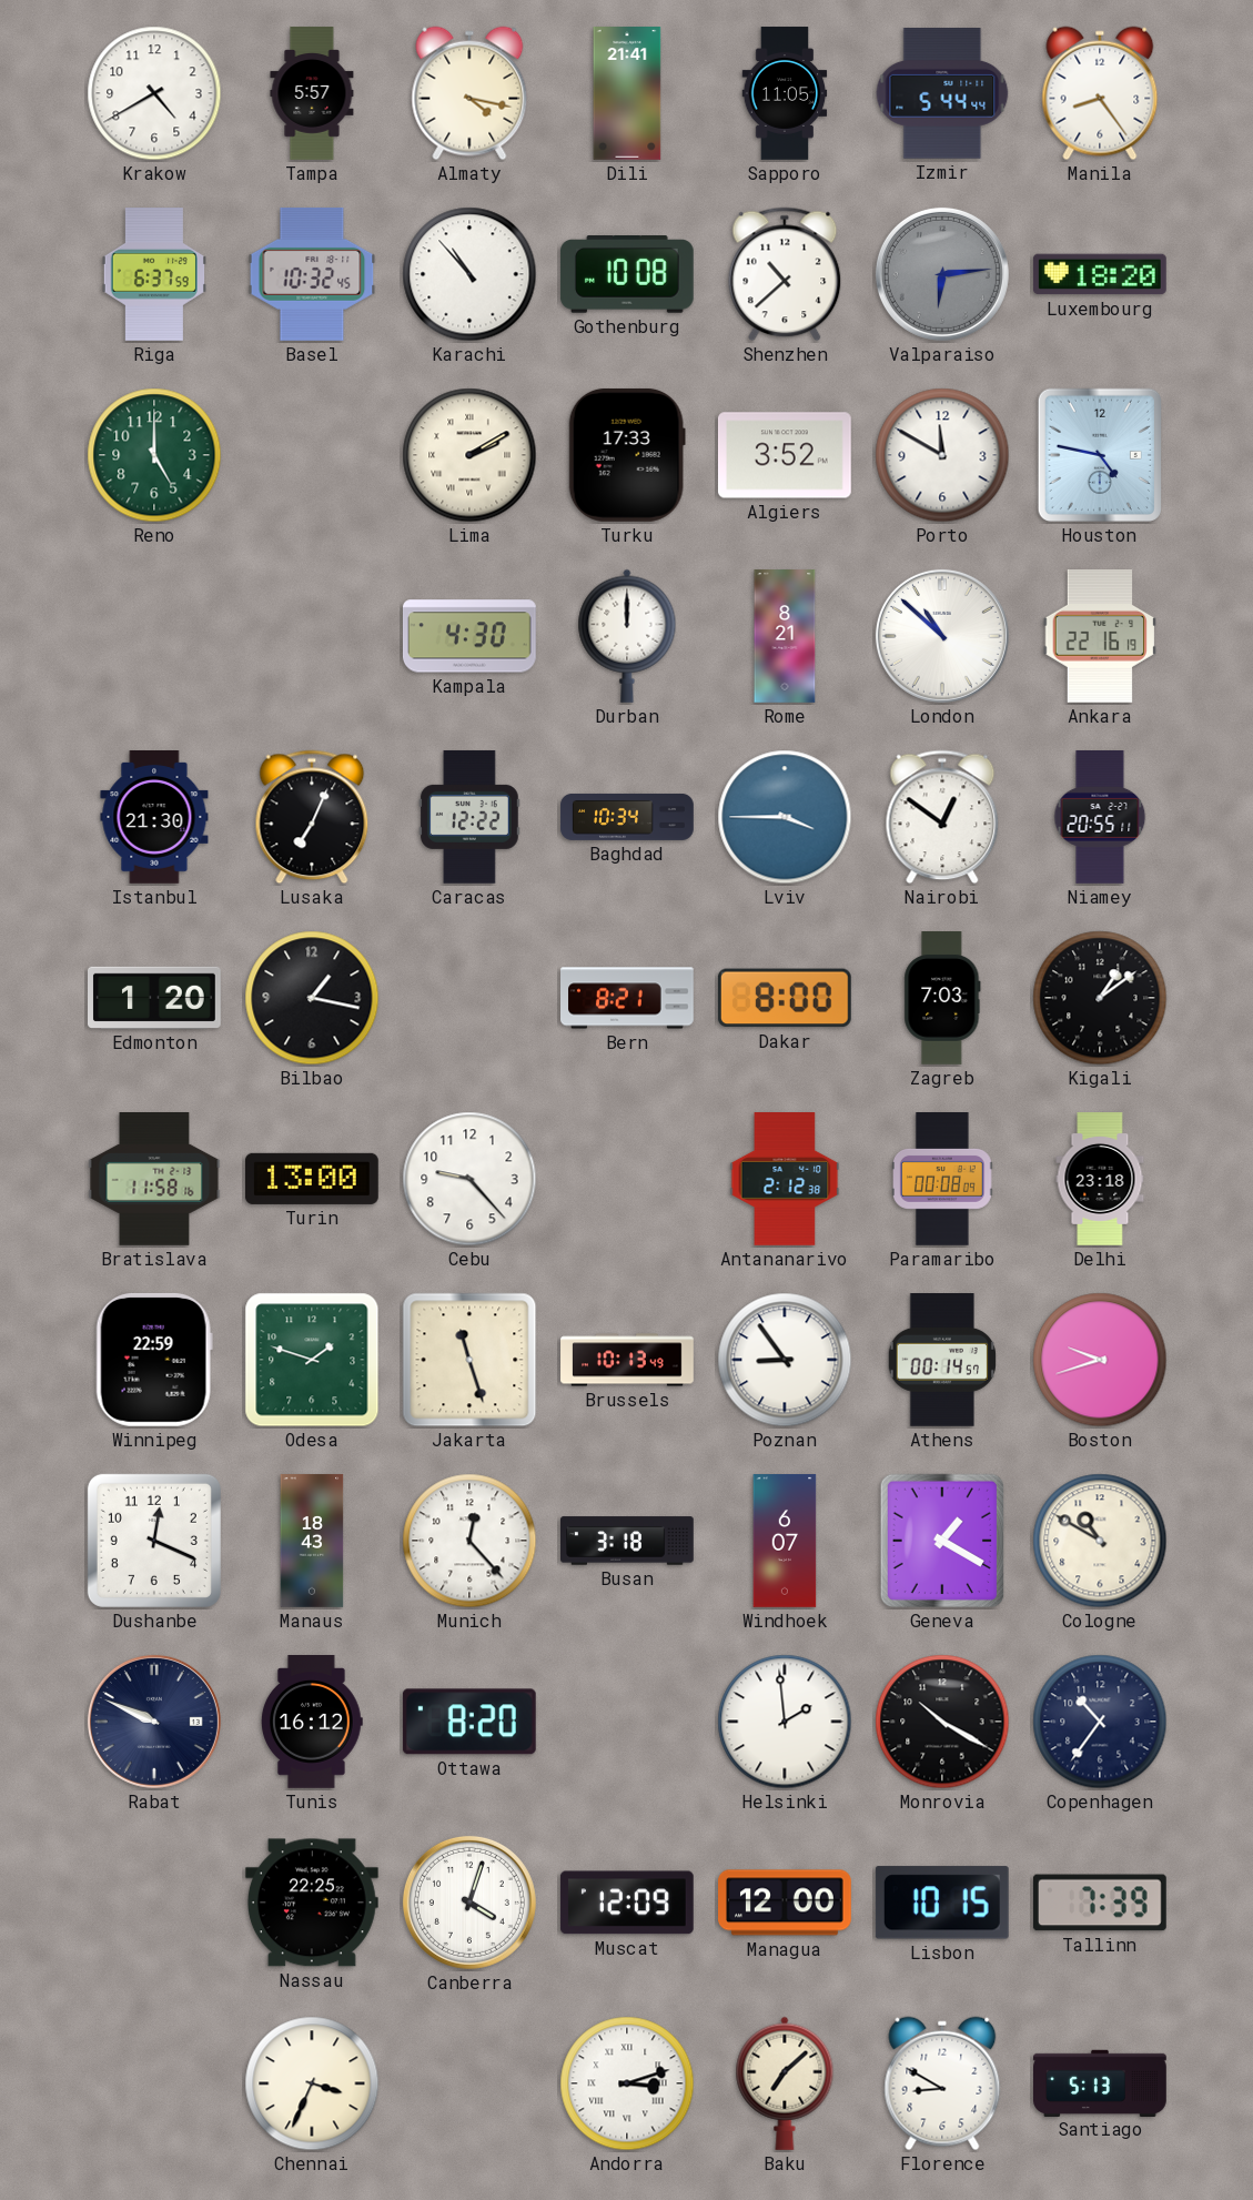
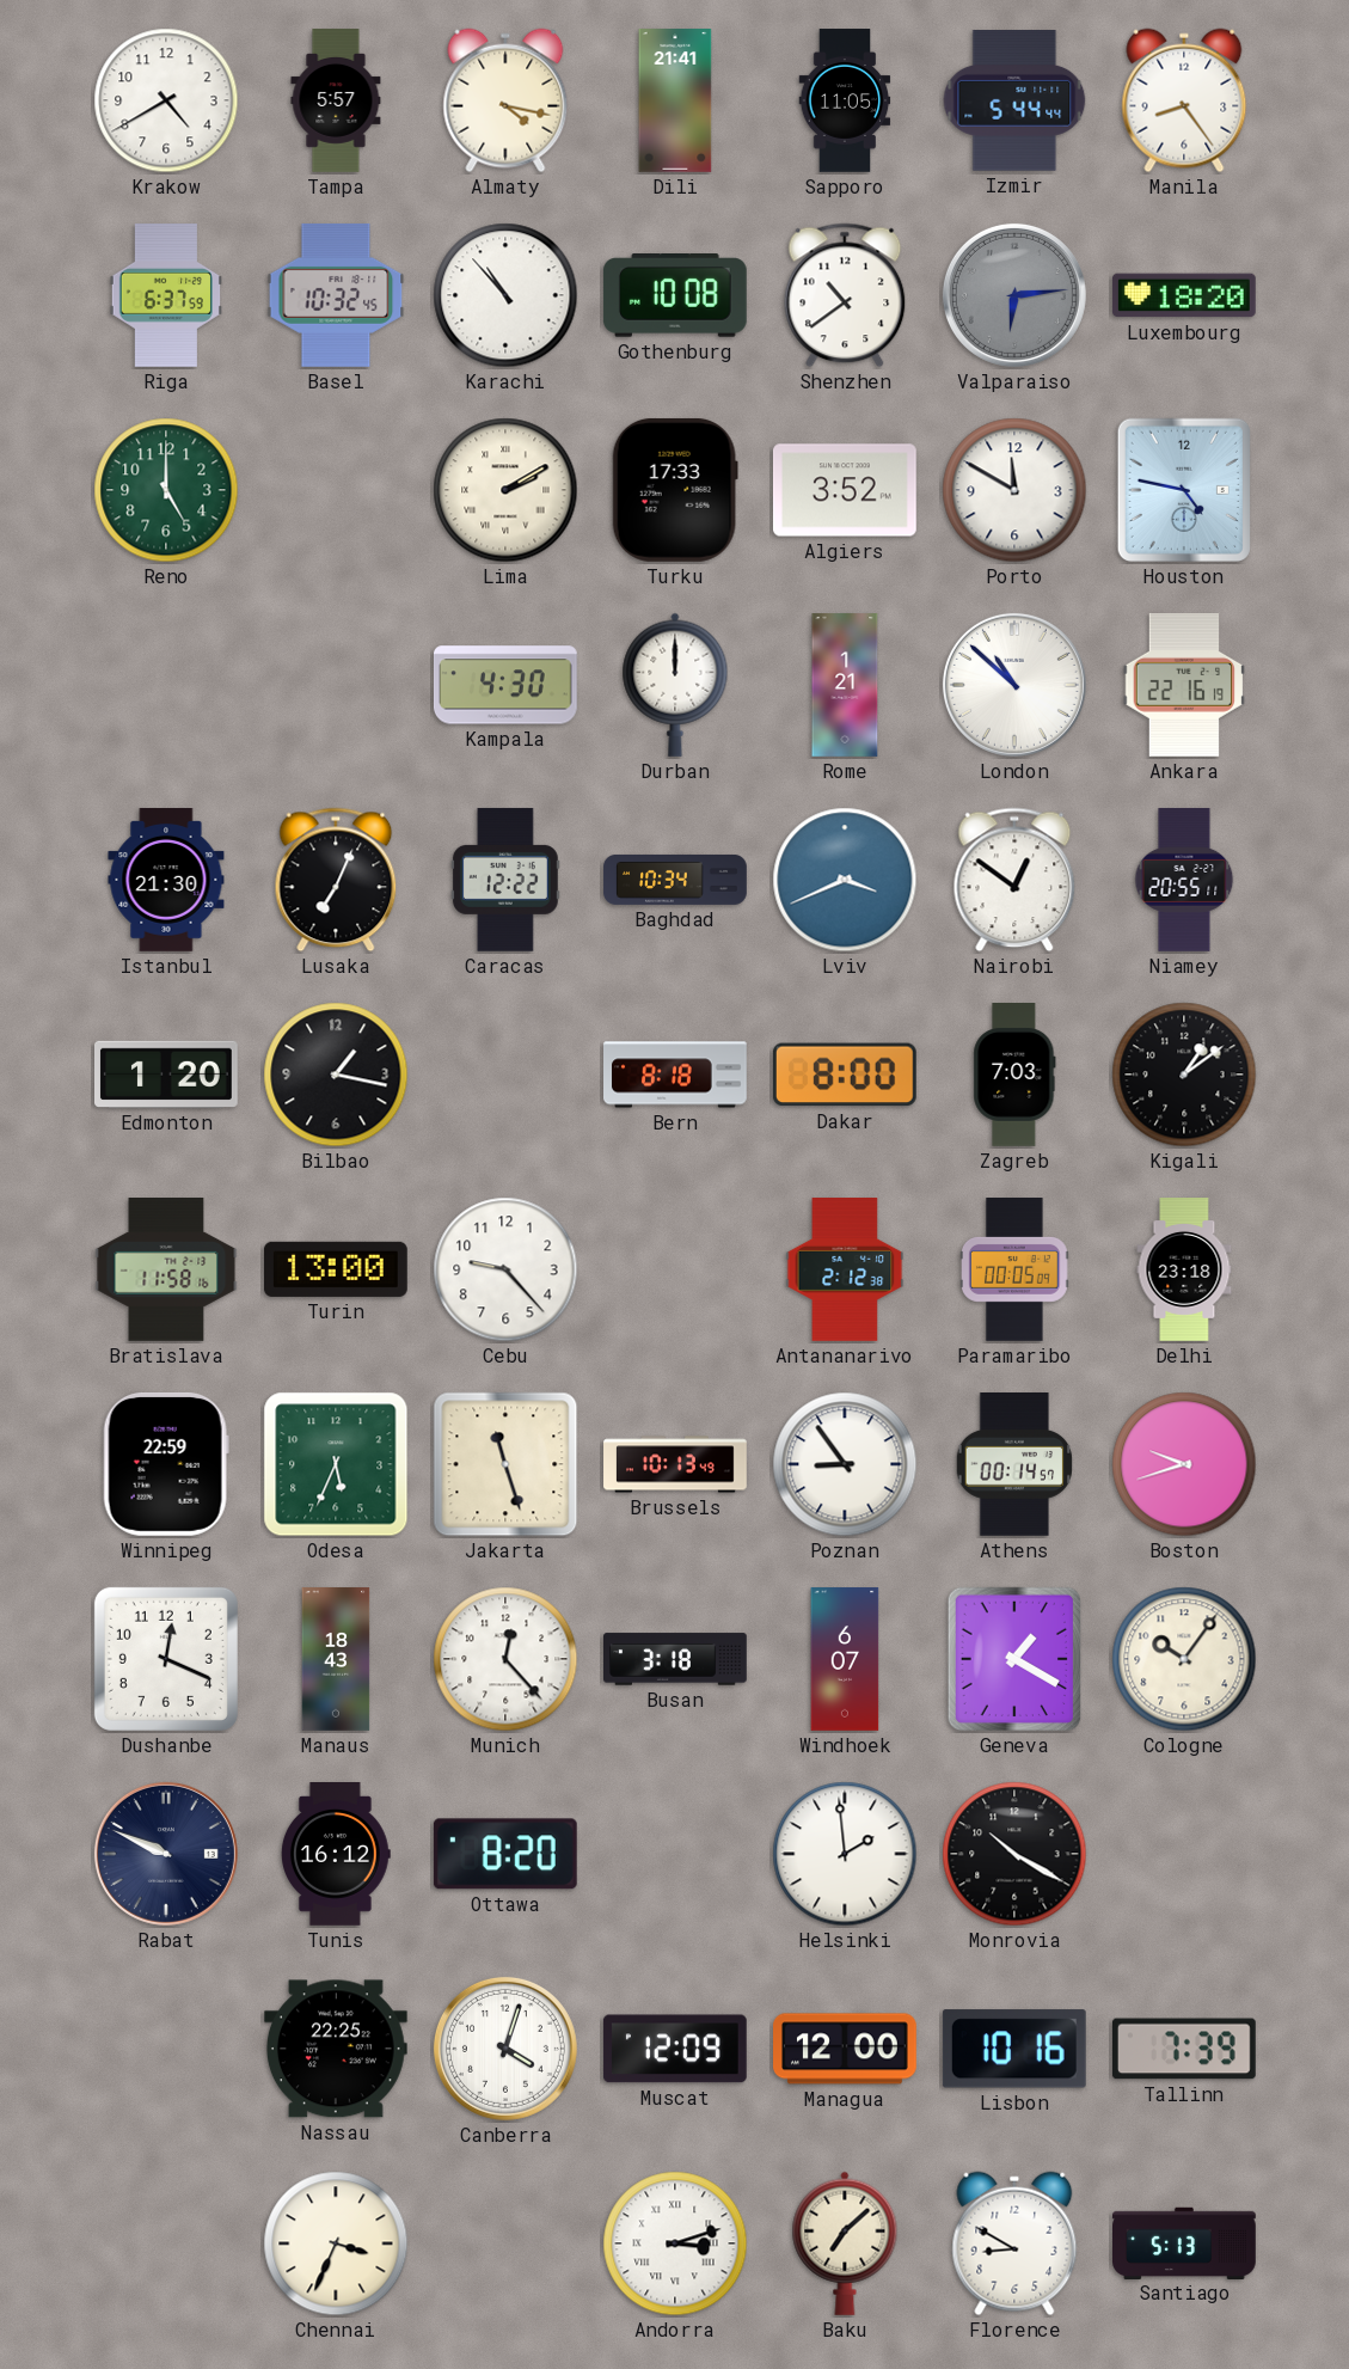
Shenzhen: 10:38 -> 10:39 (845, 295)
Rome: 8:21 -> 1:21 (845, 685)
Lviv: 3:45 -> 3:41 (845, 880)
Bern: 8:21 -> 8:18 (676, 1075)
Paramaribo: 00:08 -> 00:05 (1016, 1271)
Odesa: 1:48 -> 5:34 (336, 1464)
Cologne: 10:50 -> 10:06 (1184, 1659)
Copenhagen: 10:36 -> none (1100, 1722)
Lisbon: 10:15 -> 10:16 (1014, 2049)
